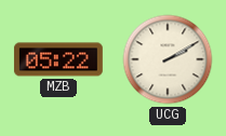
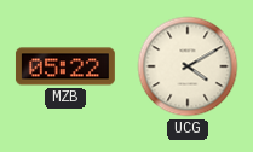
UCG: 2:10 -> 4:10 (188, 66)
